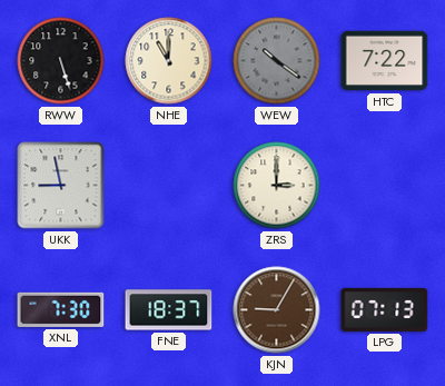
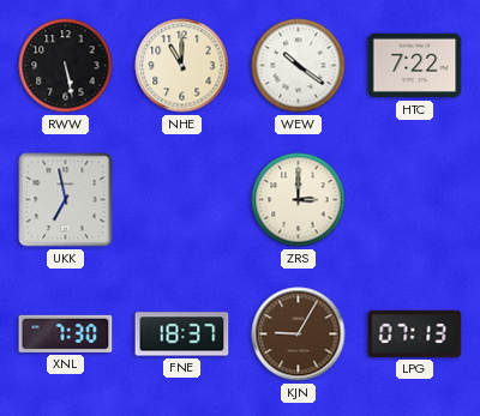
RWW: 5:27 -> 5:28 (66, 66)
WEW dial: grey -> white (299, 66)
UKK: 8:58 -> 6:58 (66, 200)
